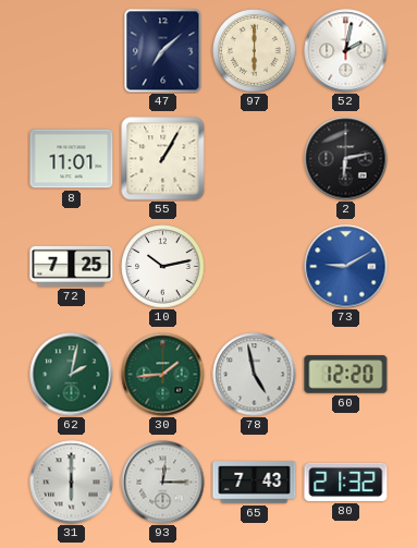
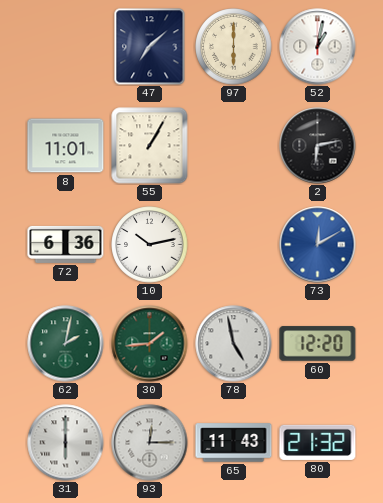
52: 2:02 -> 1:02 (318, 47)
72: 7:25 -> 6:36 (66, 244)
73: 9:10 -> 12:10 (318, 245)
65: 7:43 -> 11:43 (234, 443)
